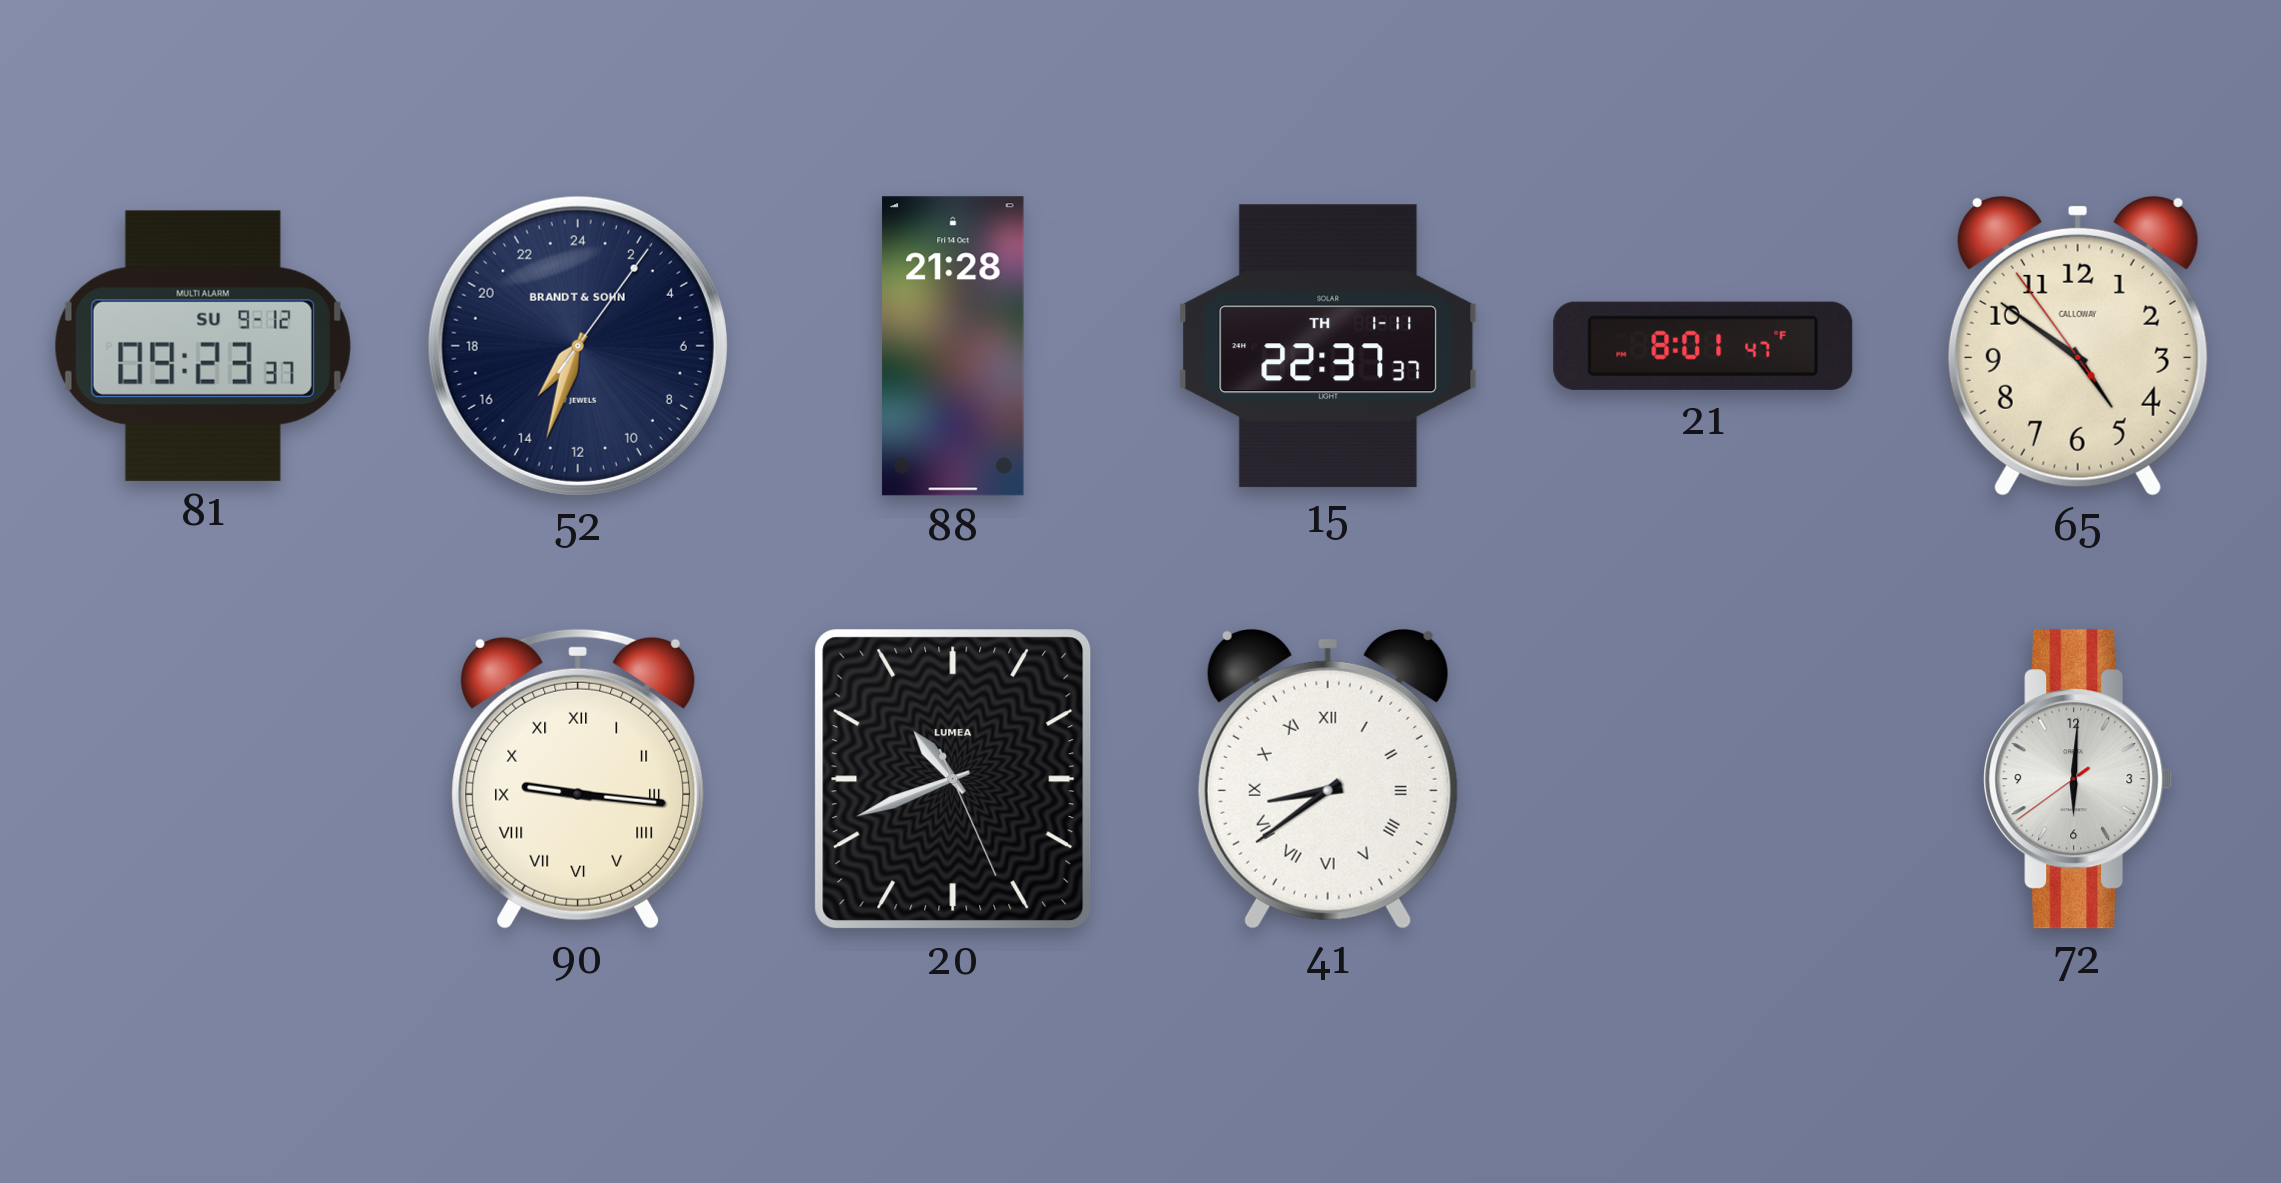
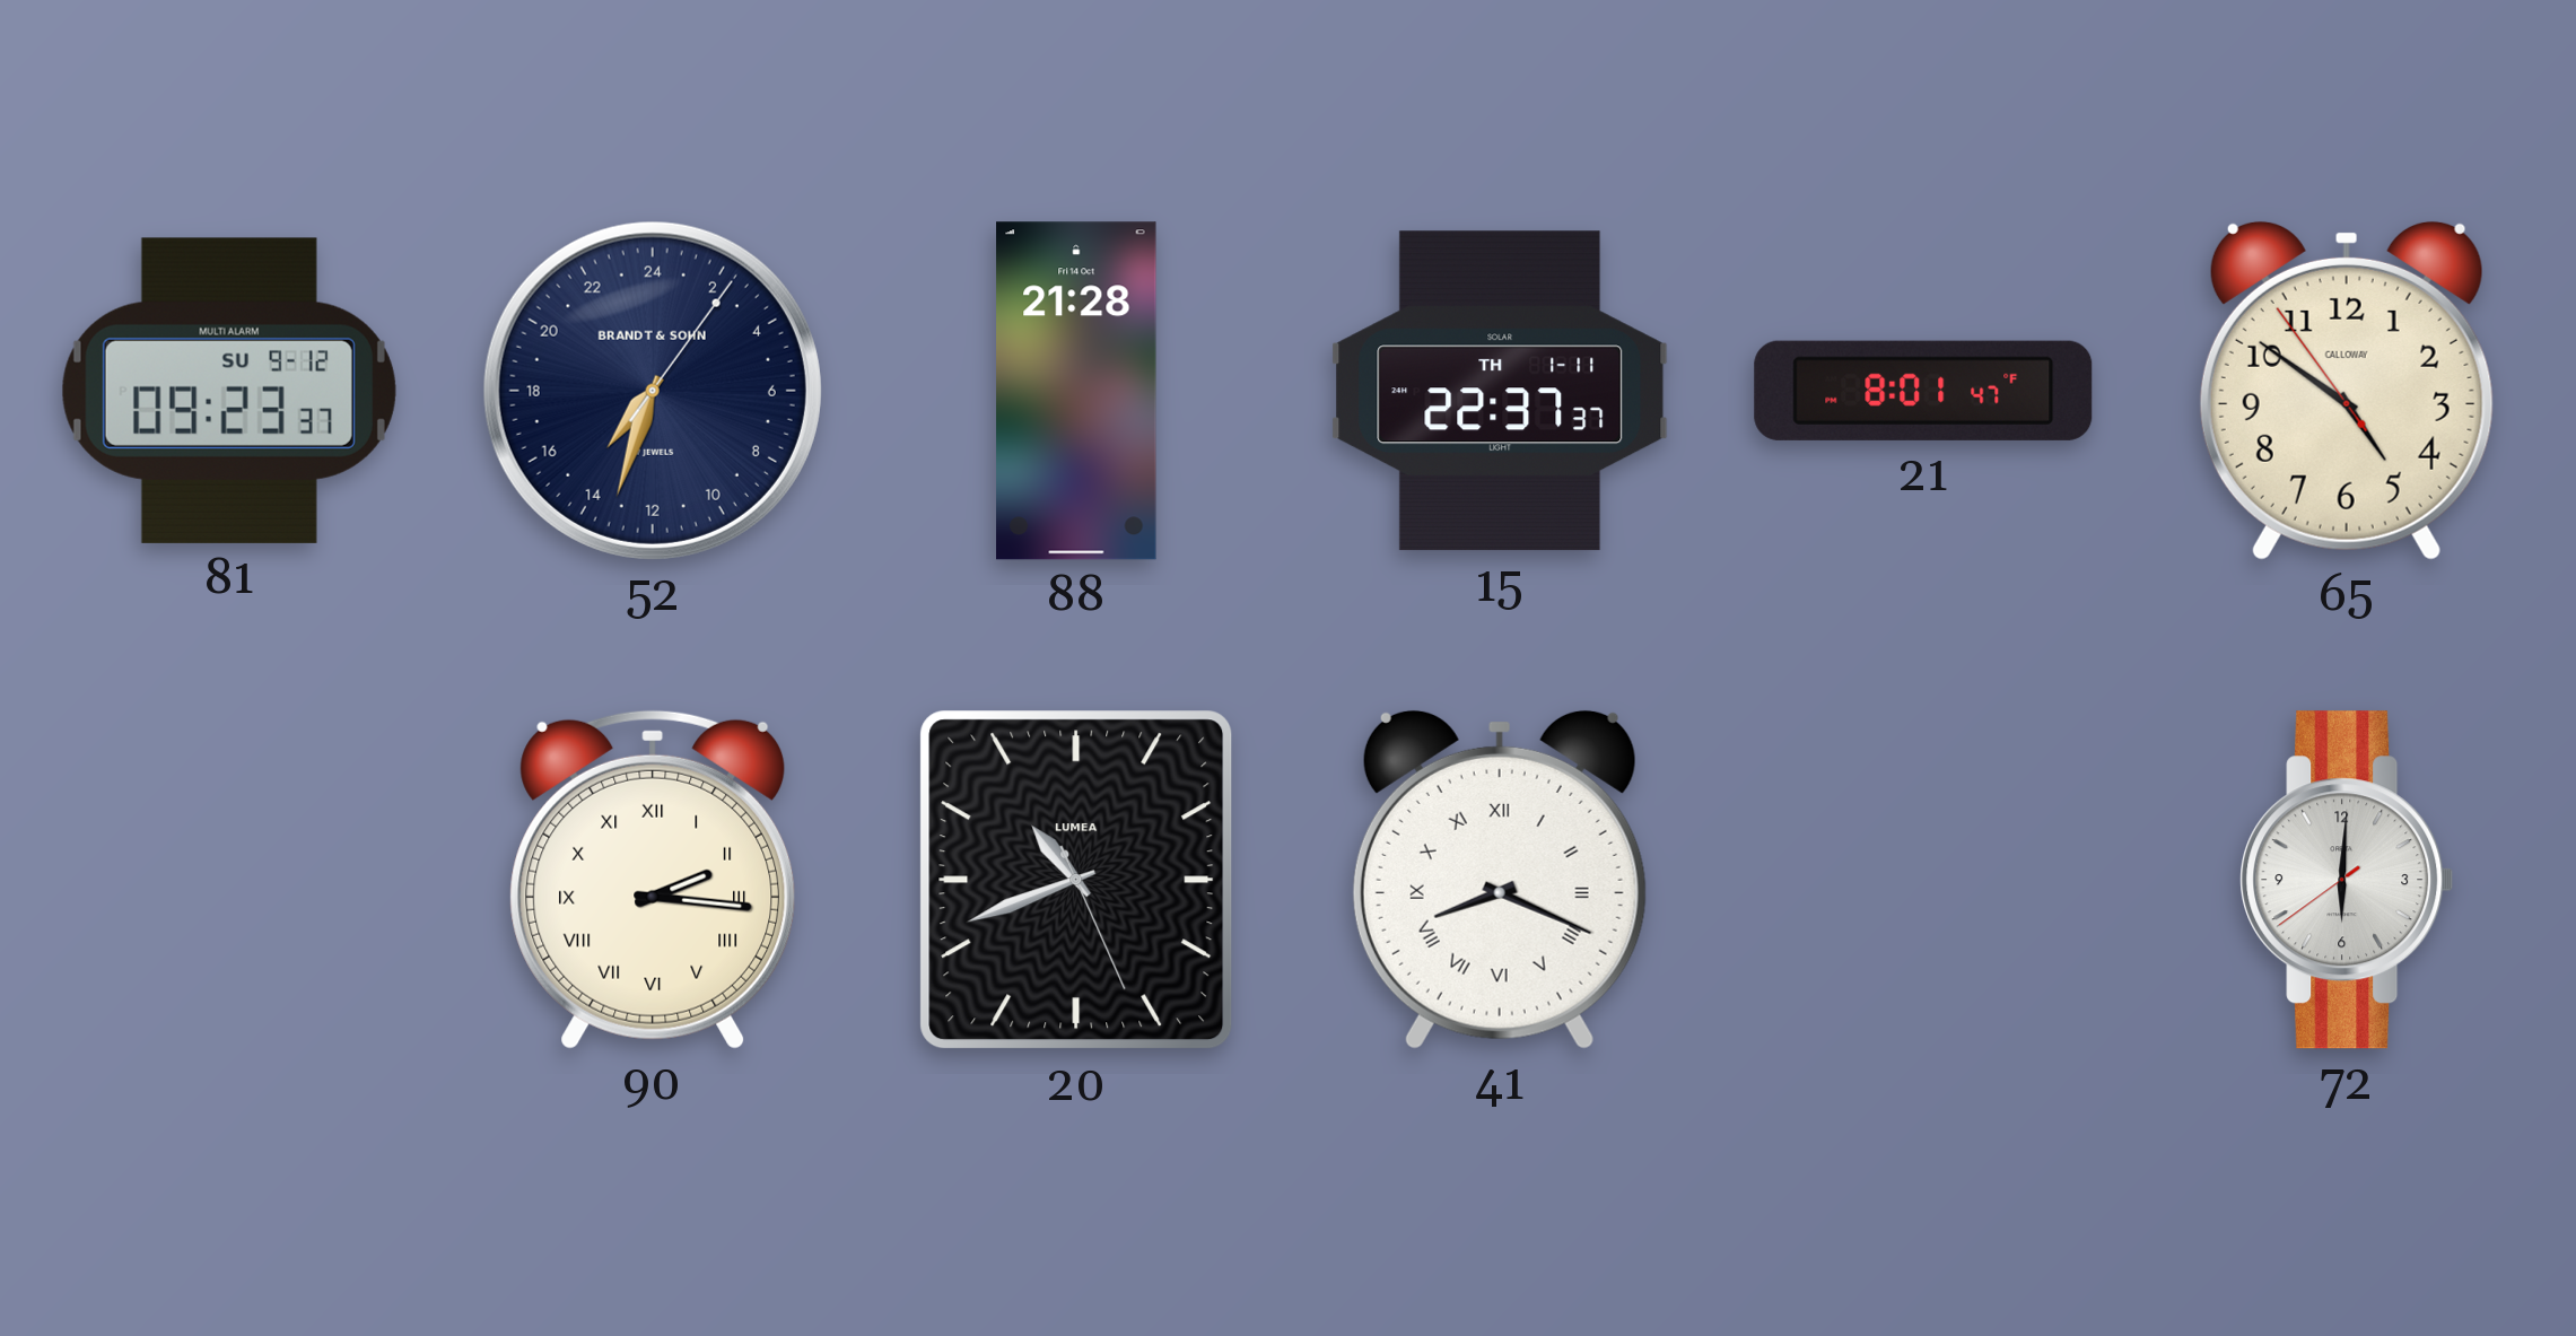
90: 9:16 -> 2:16 (653, 880)
41: 8:39 -> 8:19 (1500, 880)
